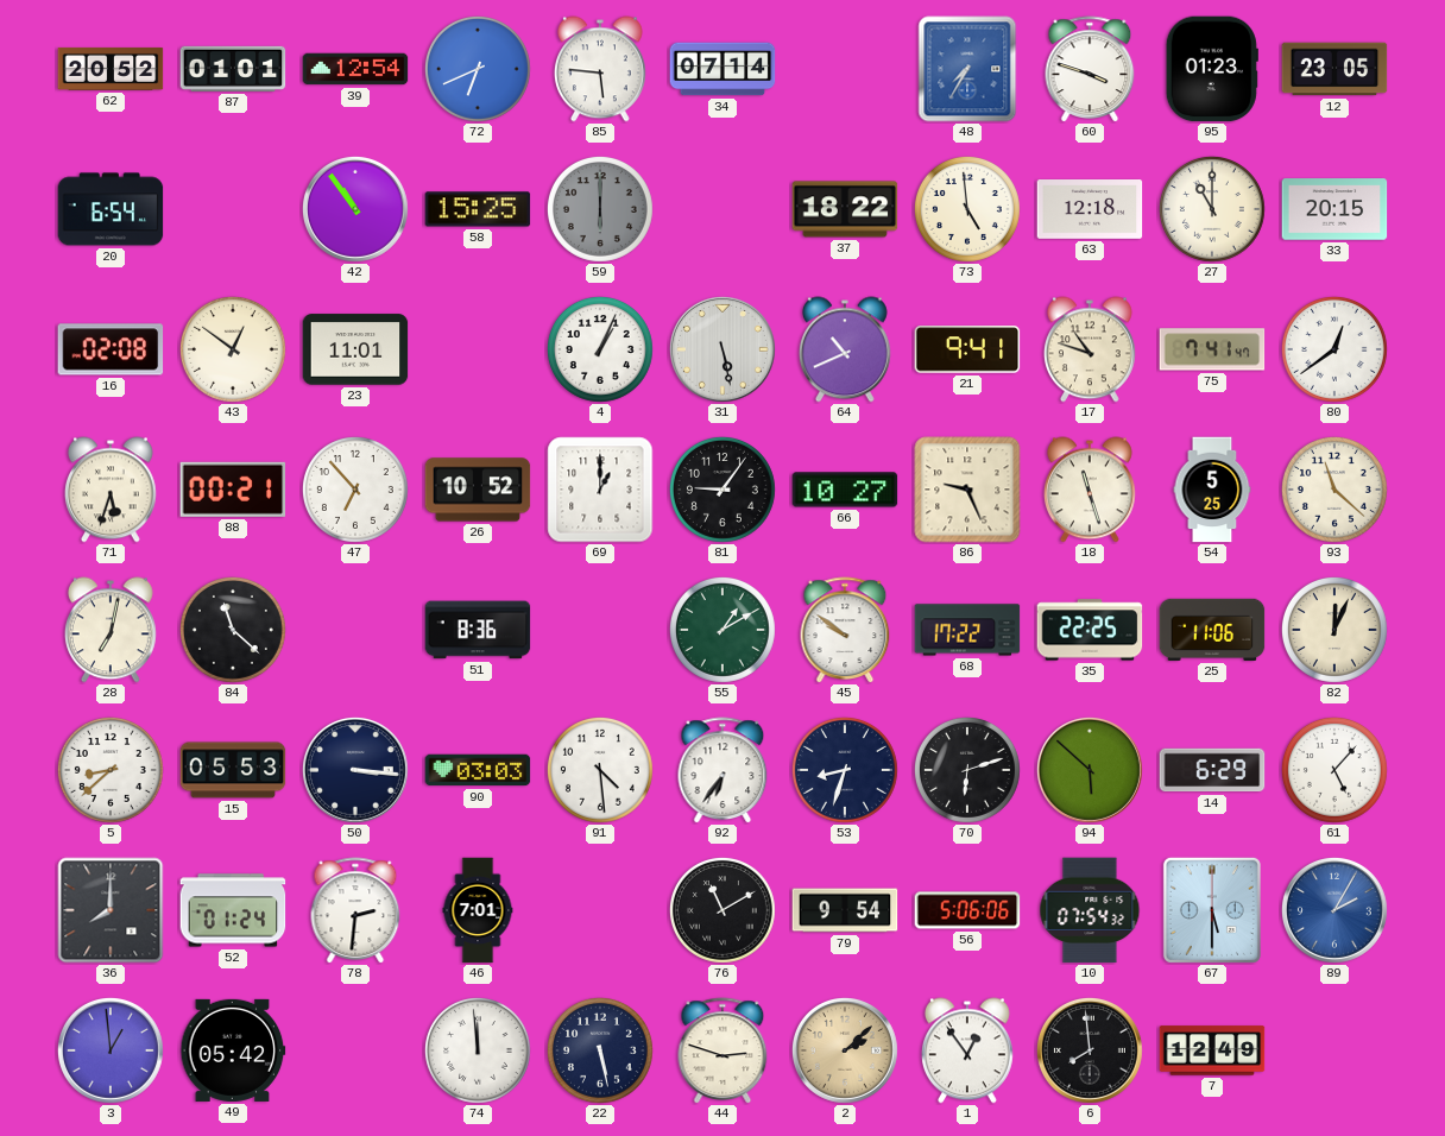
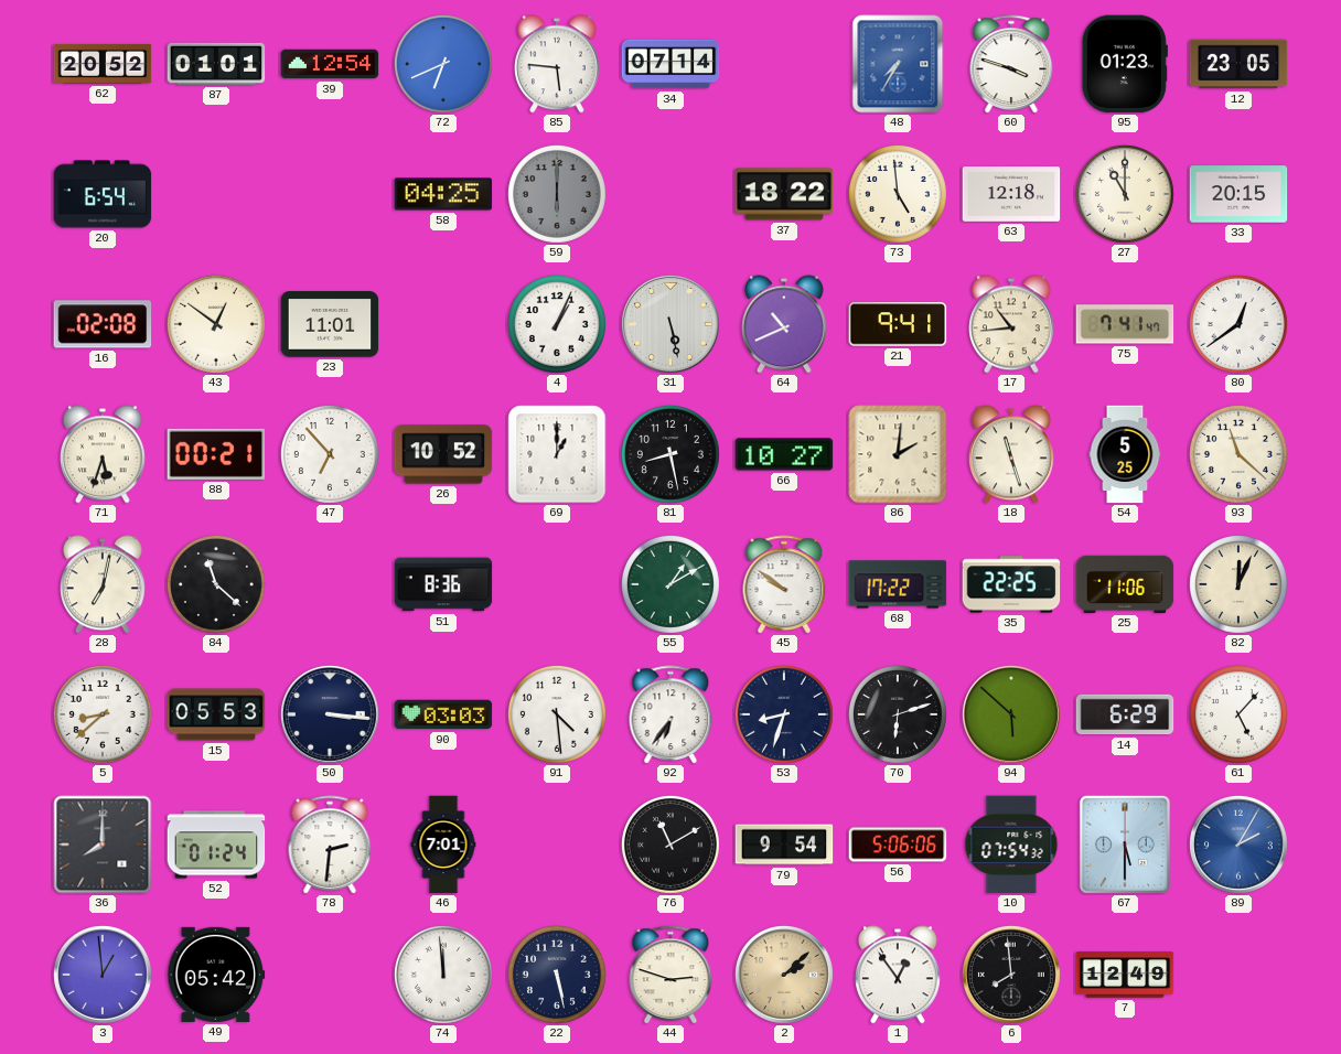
42: 10:54 -> none (355, 209)
58: 15:25 -> 04:25 (443, 194)
17: 10:48 -> 10:44 (1011, 324)
81: 9:06 -> 8:28 (670, 454)
86: 9:26 -> 2:01 (898, 454)
